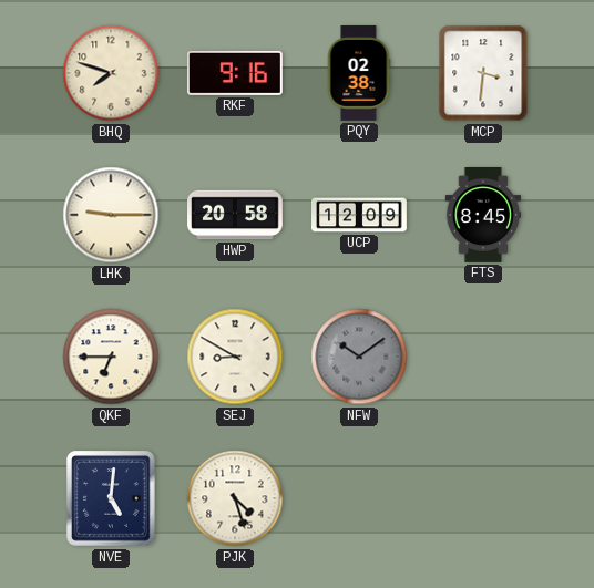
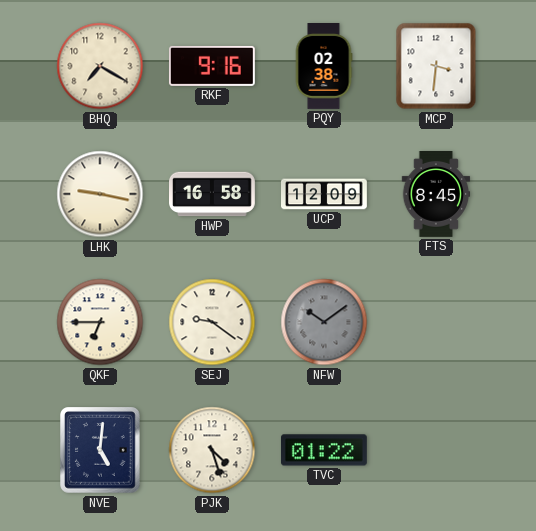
BHQ: 7:48 -> 7:20 (100, 66)
LHK: 9:15 -> 9:17 (100, 194)
HWP: 20:58 -> 16:58 (213, 194)
SEJ: 8:50 -> 9:21 (212, 322)
TVC: none -> 01:22 (324, 450)
